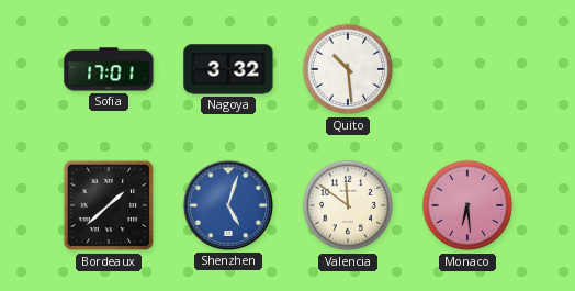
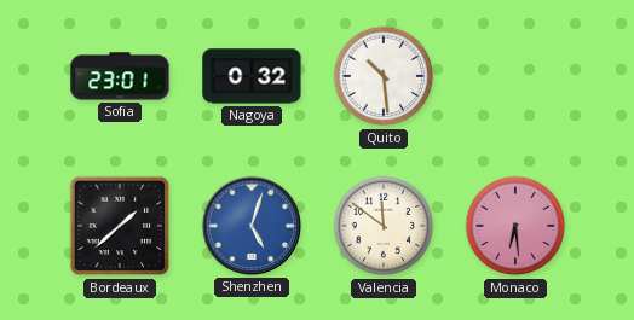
Sofia: 17:01 -> 23:01 (120, 76)
Nagoya: 3:32 -> 0:32 (252, 76)
